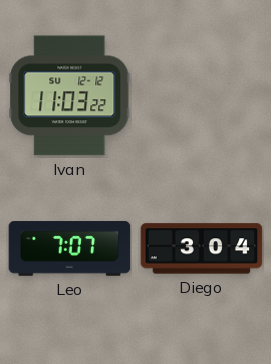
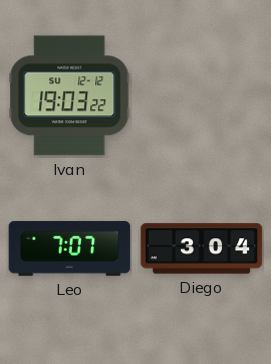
Ivan: 11:03 -> 19:03 (70, 96)
